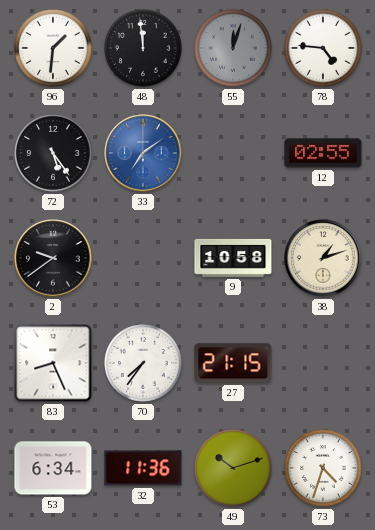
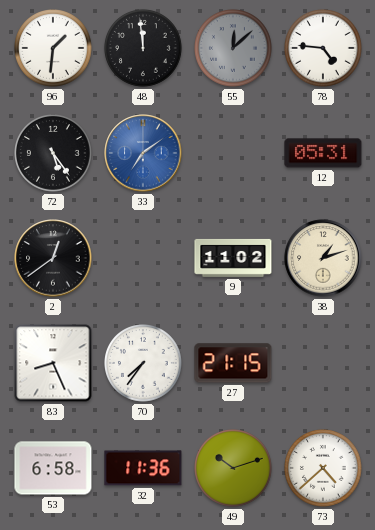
55: 12:03 -> 12:08 (234, 49)
12: 02:55 -> 05:31 (323, 153)
2: 9:39 -> 12:39 (53, 258)
9: 10:58 -> 11:02 (233, 258)
53: 6:34 -> 6:58 (53, 468)
73: 4:33 -> 4:38 (324, 469)
